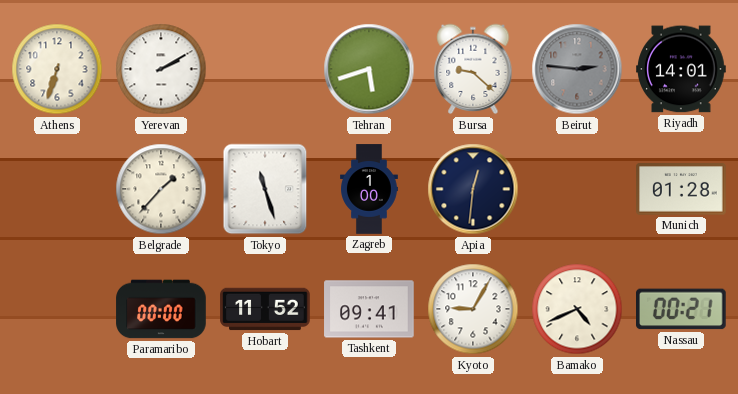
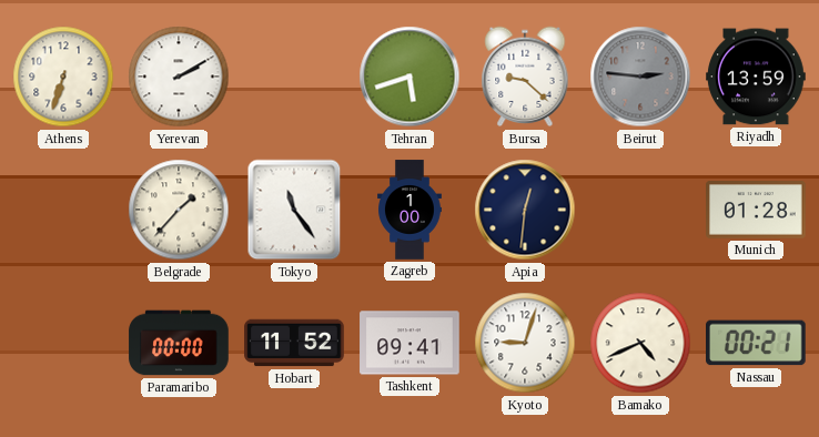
Riyadh: 14:01 -> 13:59 (756, 77)
Tokyo: 11:27 -> 11:24 (294, 210)
Kyoto: 9:05 -> 9:03 (525, 343)
